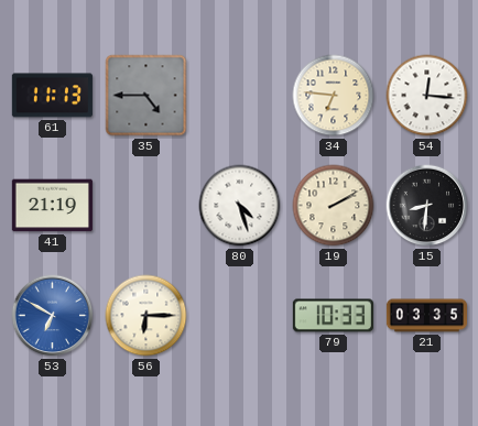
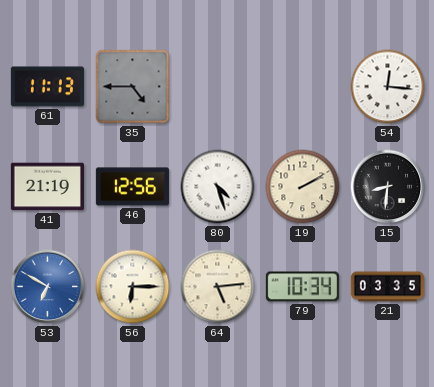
34: 6:46 -> none (334, 96)
46: none -> 12:56 (132, 187)
64: none -> 5:14 (218, 287)
79: 10:33 -> 10:34 (302, 287)
